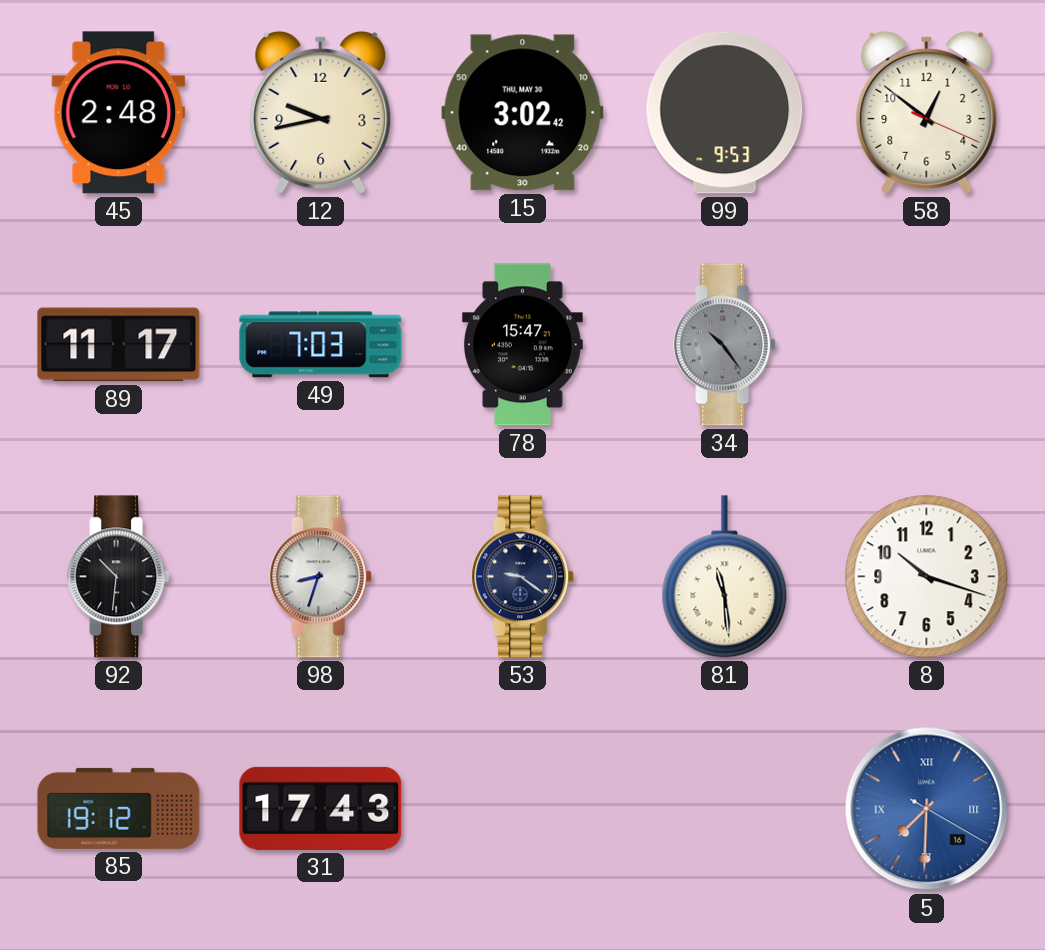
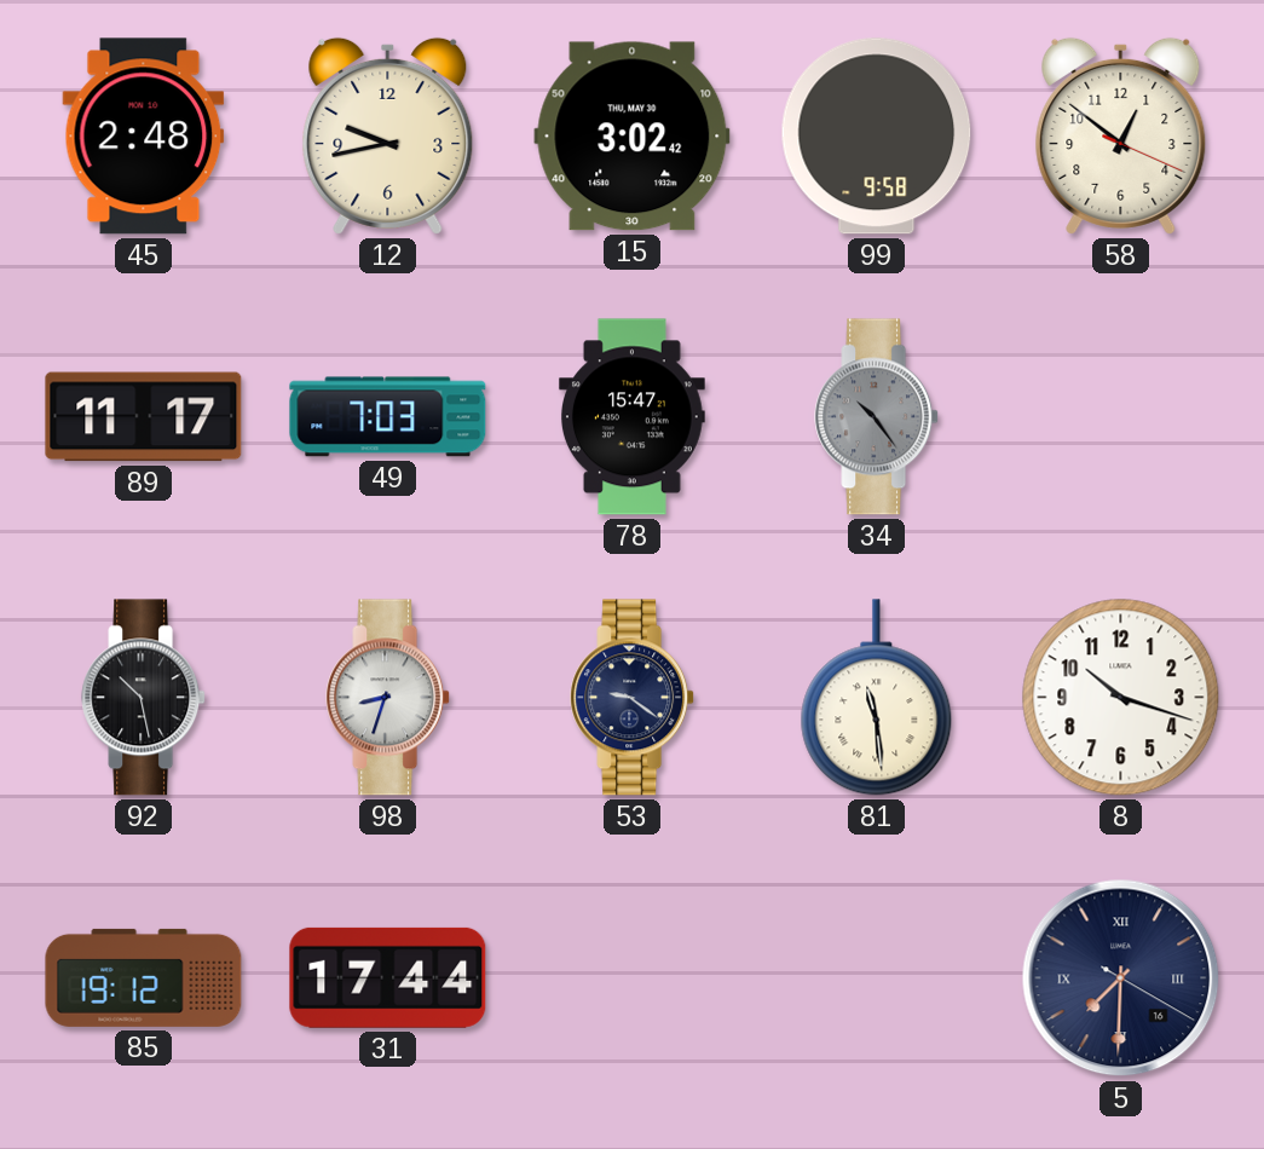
99: 9:53 -> 9:58 (877, 137)
92: 10:31 -> 10:28 (144, 698)
31: 17:43 -> 17:44 (388, 977)
5 dial: blue -> navy (1121, 978)
